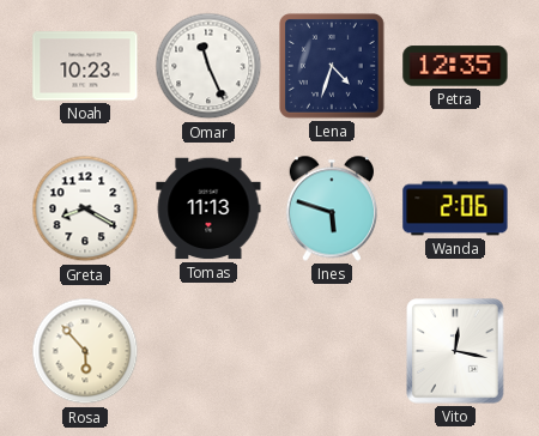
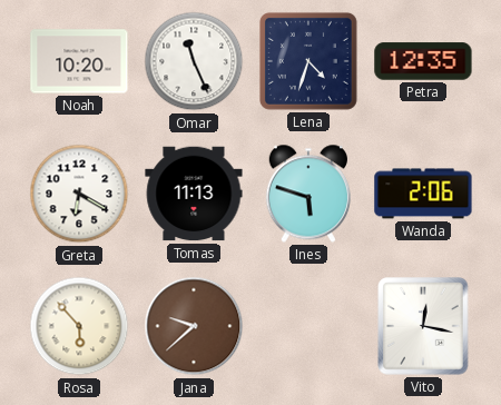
Noah: 10:23 -> 10:20 (79, 61)
Greta: 8:20 -> 6:20 (79, 194)
Jana: none -> 9:38 (194, 326)
